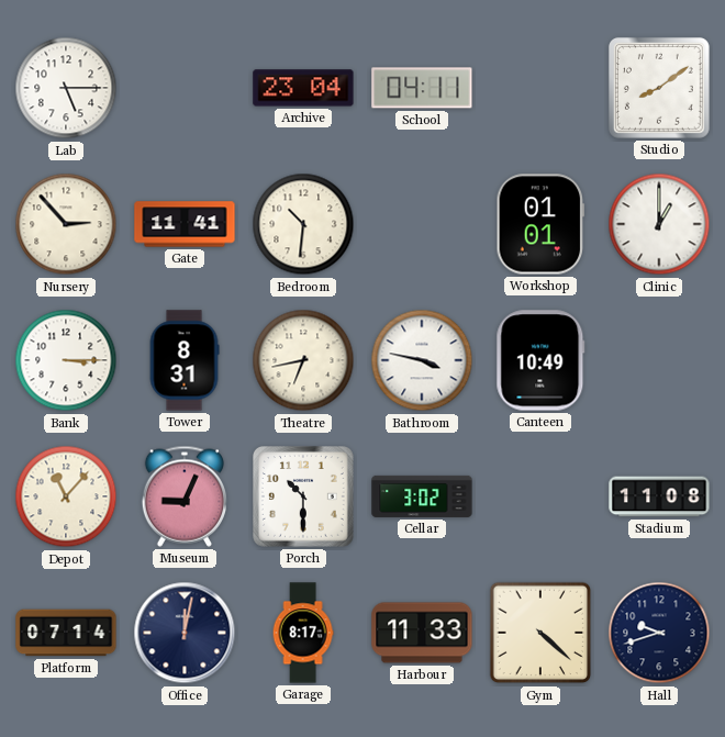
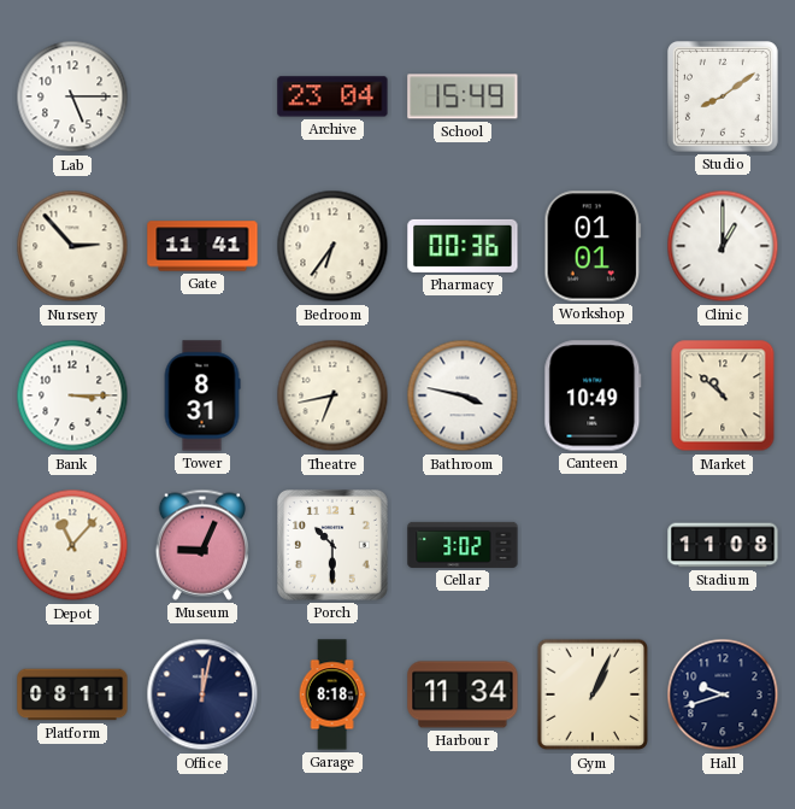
School: 04:11 -> 15:49 (463, 96)
Bedroom: 10:31 -> 6:36 (332, 246)
Pharmacy: none -> 00:36 (463, 246)
Market: none -> 10:52 (723, 395)
Platform: 07:14 -> 08:11 (72, 694)
Garage: 8:17 -> 8:18 (332, 694)
Harbour: 11:33 -> 11:34 (463, 694)
Gym: 4:22 -> 1:04 (593, 694)
